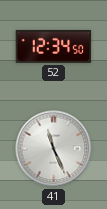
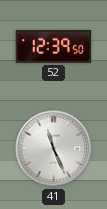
52: 12:34 -> 12:39 (54, 47)
